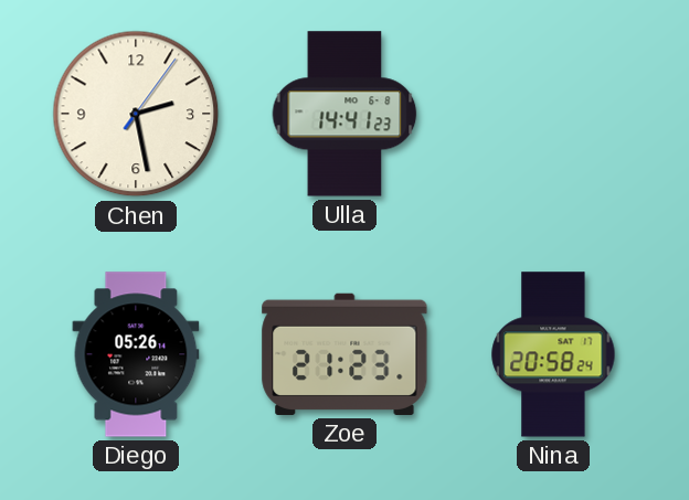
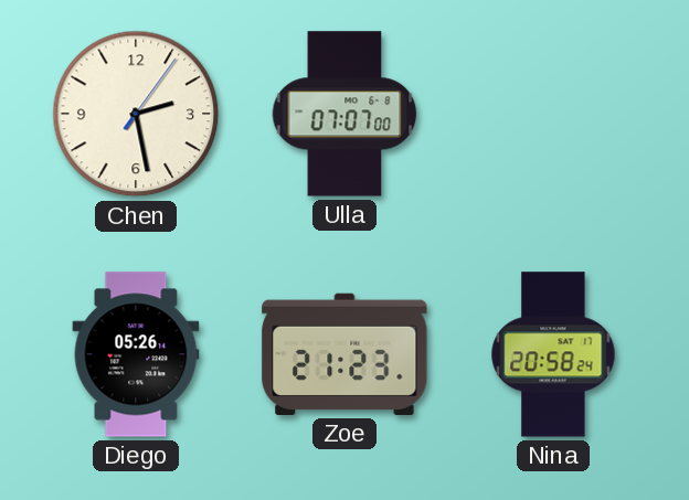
Ulla: 14:41 -> 07:07 (344, 114)
